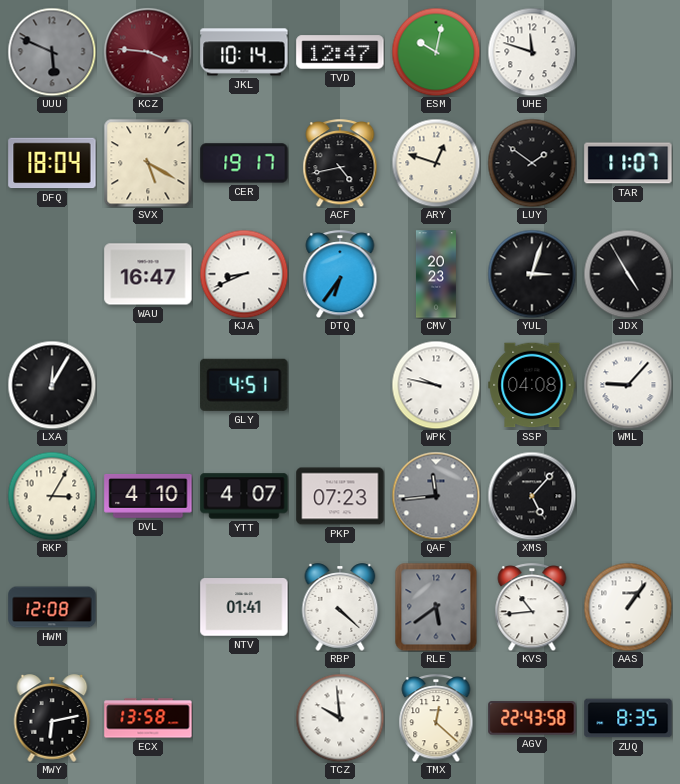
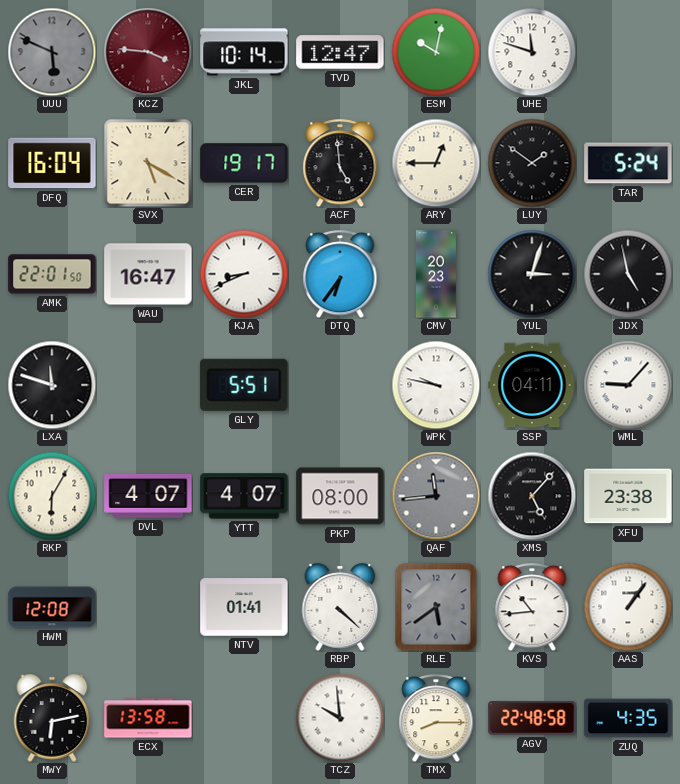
DFQ: 18:04 -> 16:04 (52, 163)
ACF: 4:43 -> 4:59 (340, 163)
ARY: 12:48 -> 12:45 (436, 163)
TAR: 11:07 -> 5:24 (628, 163)
AMK: none -> 22:01 (52, 274)
JDX: 4:55 -> 4:58 (628, 274)
LXA: 12:05 -> 11:48 (52, 385)
GLY: 4:51 -> 5:51 (244, 385)
SSP: 04:08 -> 04:11 (532, 385)
RKP: 3:05 -> 6:05 (52, 496)
DVL: 4:10 -> 4:07 (148, 496)
PKP: 07:23 -> 08:00 (340, 496)
XFU: none -> 23:38 (628, 496)
TMX: 12:22 -> 8:15 (436, 718)
AGV: 22:43 -> 22:48 (532, 718)
ZUQ: 8:35 -> 4:35 (628, 718)
